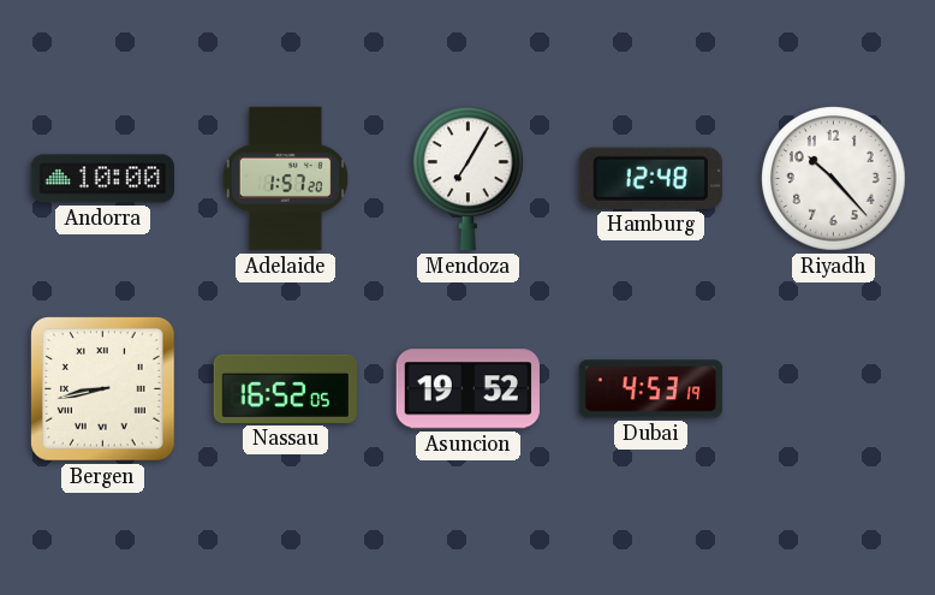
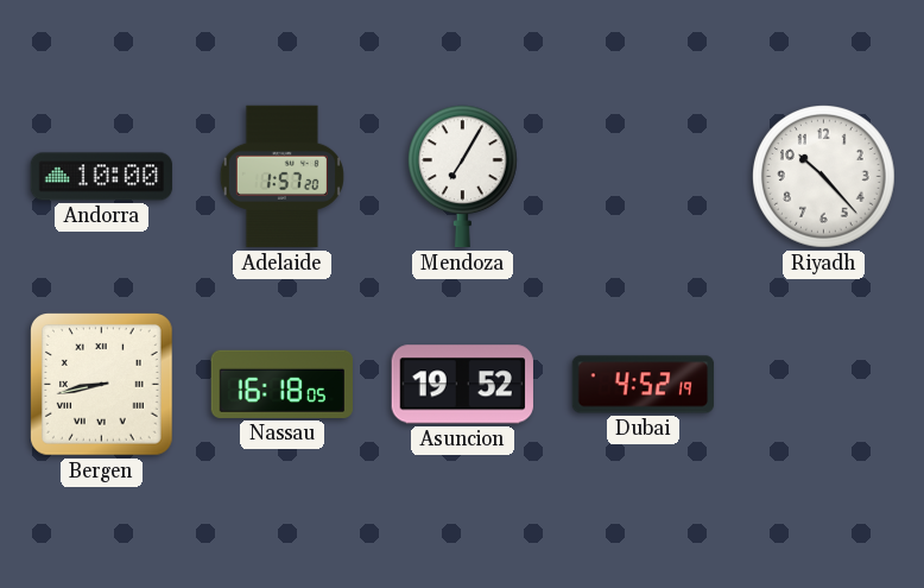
Hamburg: 12:48 -> none (650, 178)
Nassau: 16:52 -> 16:18 (281, 384)
Dubai: 4:53 -> 4:52 (644, 385)
